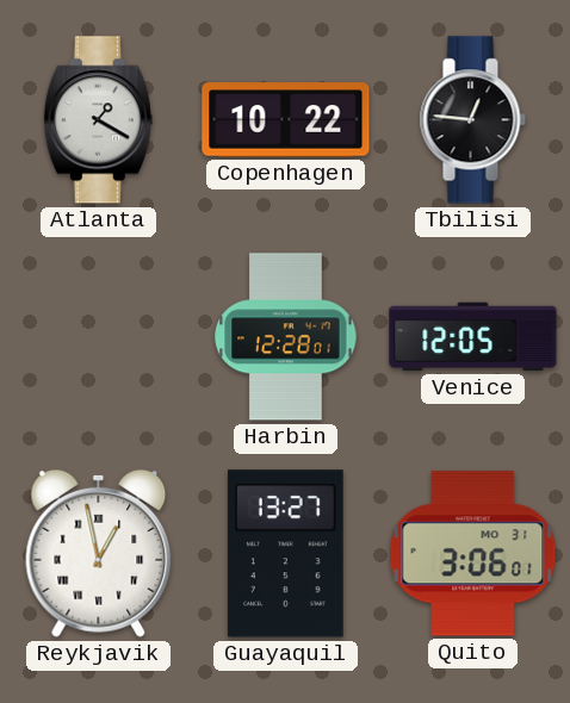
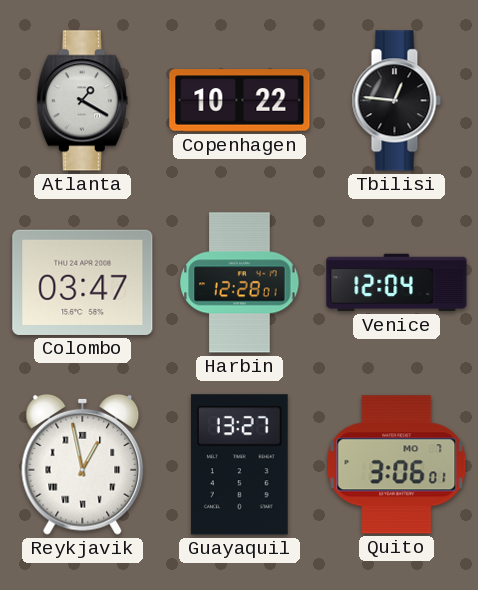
Colombo: none -> 03:47 (83, 282)
Venice: 12:05 -> 12:04 (397, 283)
Quito date: MO 31 -> MO 7 (397, 465)
